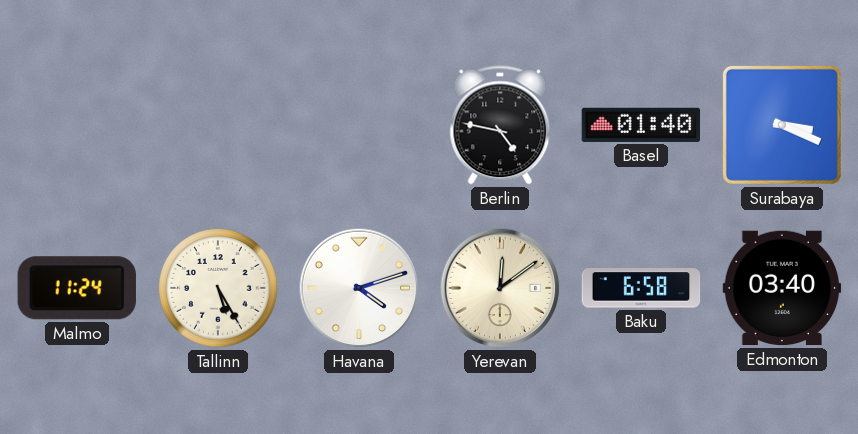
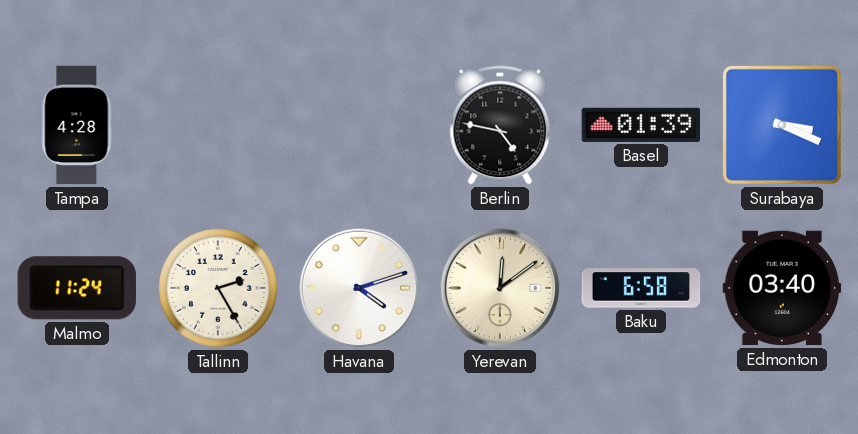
Tampa: none -> 4:28 (77, 125)
Basel: 01:40 -> 01:39 (641, 125)
Tallinn: 5:25 -> 2:25 (219, 289)
